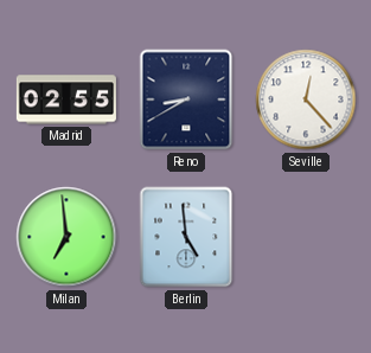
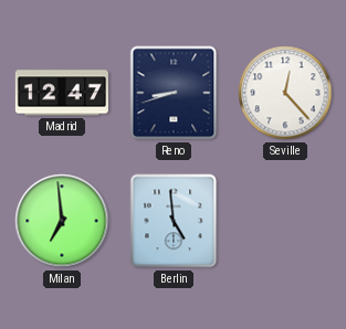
Madrid: 02:55 -> 12:47 (62, 93)
Reno: 8:40 -> 8:42 (174, 93)
